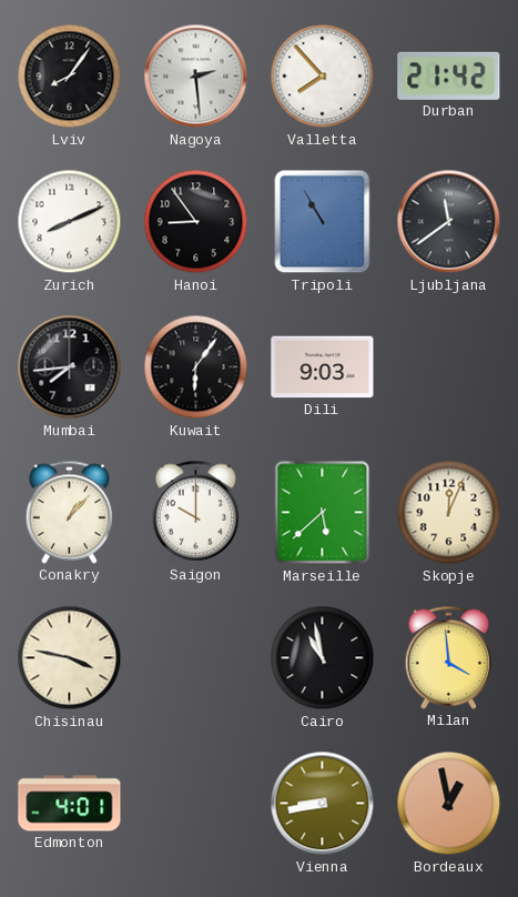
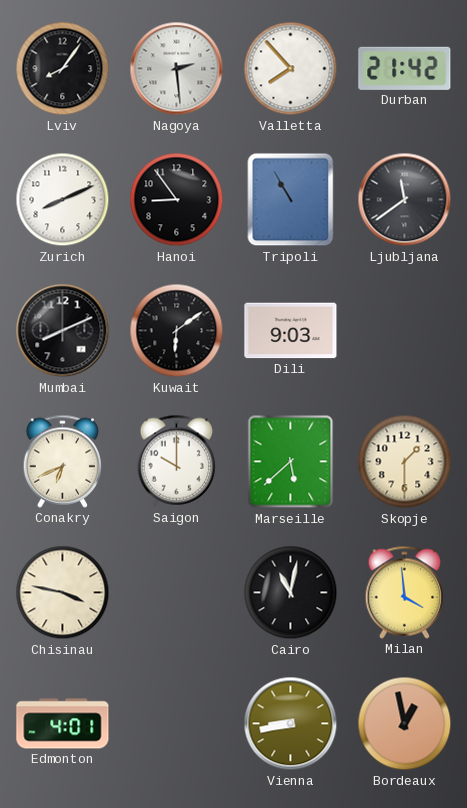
Mumbai: 7:44 -> 8:11 (63, 331)
Kuwait: 6:06 -> 6:09 (177, 331)
Conakry: 1:07 -> 6:41 (63, 461)
Skopje: 12:04 -> 1:30 (405, 462)
Cairo: 10:58 -> 11:02 (291, 593)
